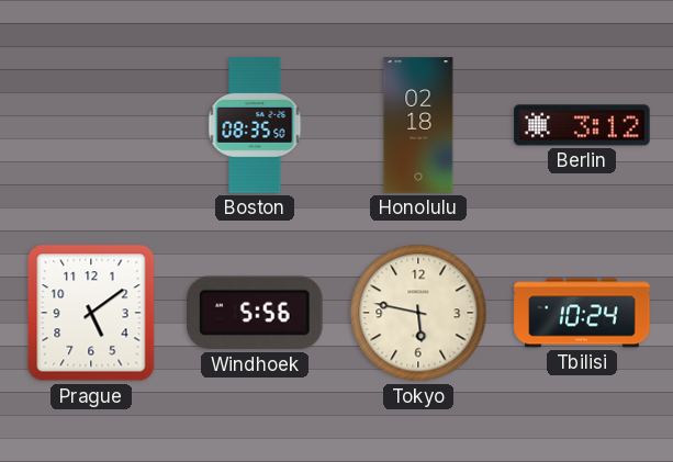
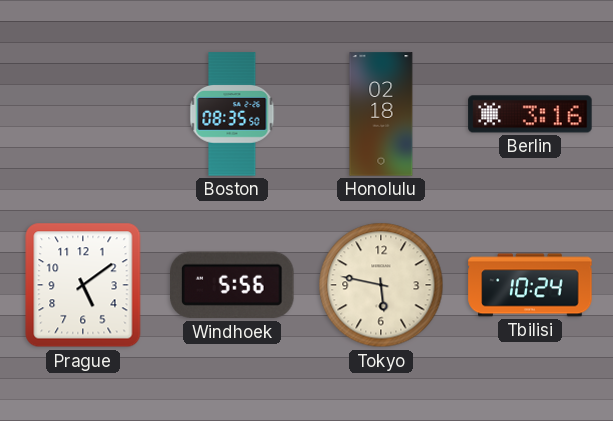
Berlin: 3:12 -> 3:16 (530, 114)
